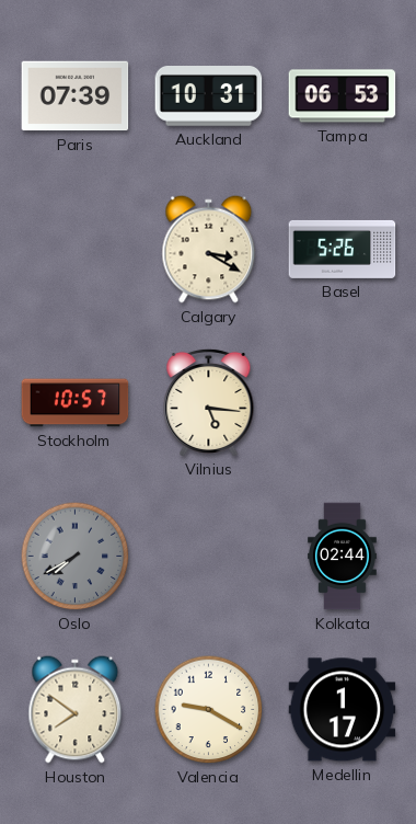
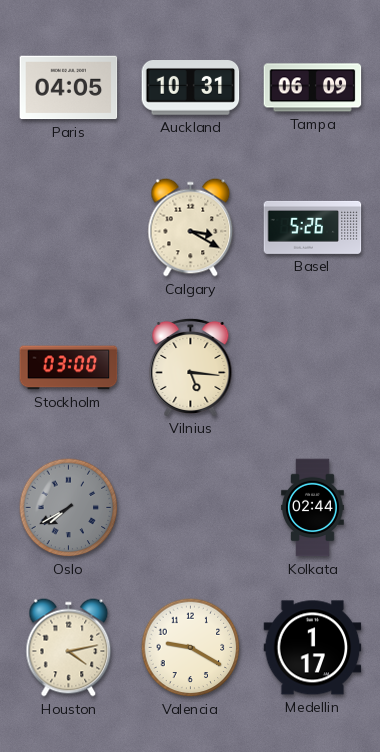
Paris: 07:39 -> 04:05 (69, 88)
Tampa: 06:53 -> 06:09 (313, 88)
Stockholm: 10:57 -> 03:00 (69, 368)
Houston: 7:51 -> 4:13 (69, 648)
